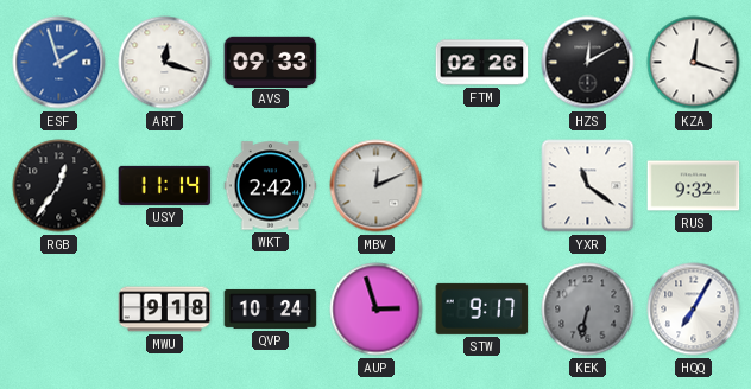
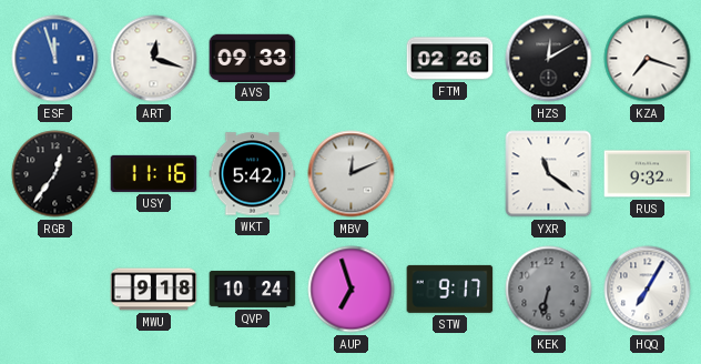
ESF: 1:57 -> 11:57 (55, 59)
KZA: 12:18 -> 7:18 (648, 59)
USY: 11:14 -> 11:16 (154, 173)
WKT: 2:42 -> 5:42 (253, 174)
AUP: 2:57 -> 6:57 (352, 290)
